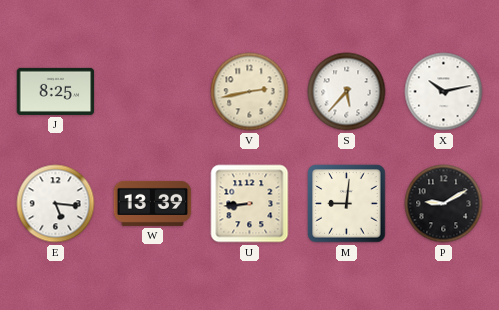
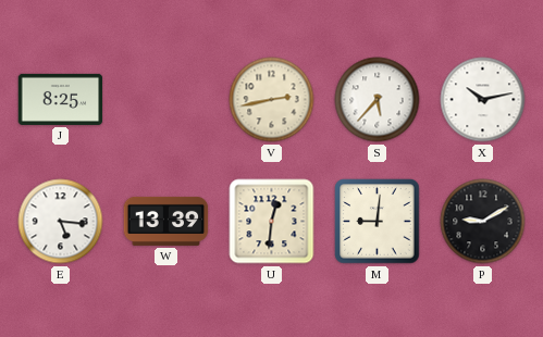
U: 8:44 -> 12:31 (272, 222)
